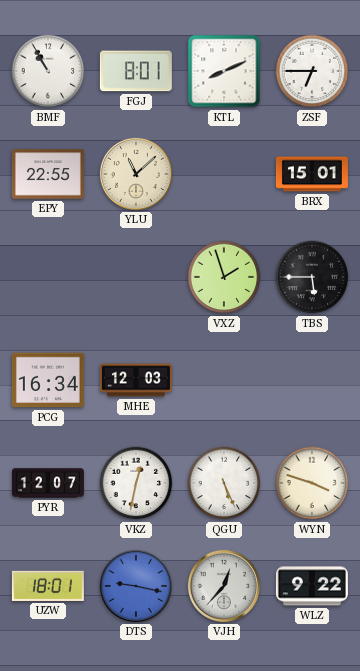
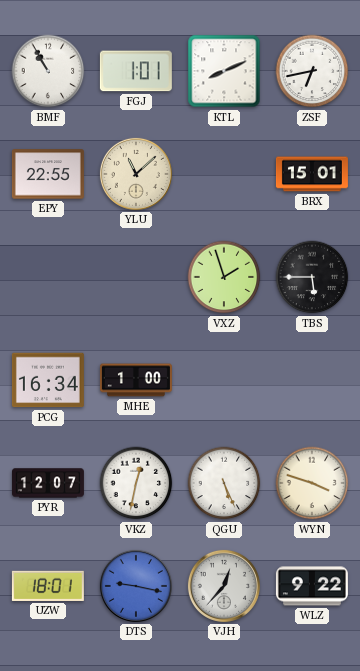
FGJ: 8:01 -> 1:01 (136, 71)
ZSF: 6:45 -> 6:43 (312, 71)
MHE: 12:03 -> 1:00 (136, 380)
